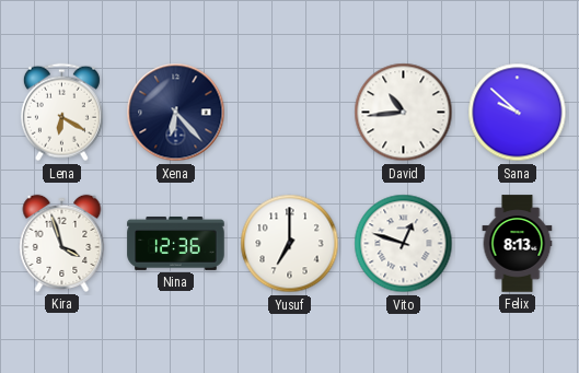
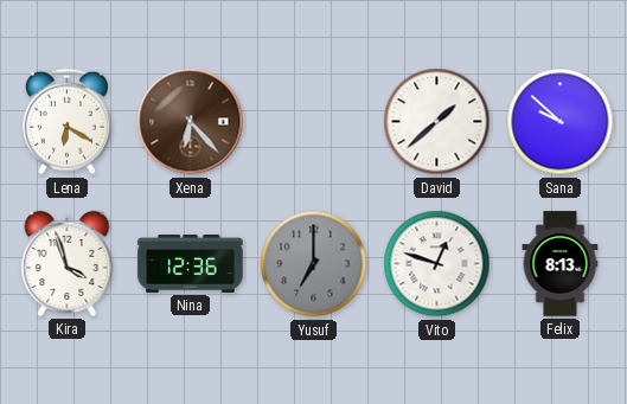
Xena dial: navy -> brown (191, 122)
David: 10:44 -> 1:38 (437, 122)
Yusuf dial: white -> grey (314, 264)
